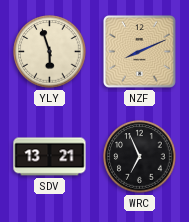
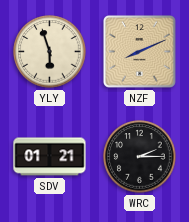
SDV: 13:21 -> 01:21 (50, 157)
WRC: 6:56 -> 2:15 (140, 157)
